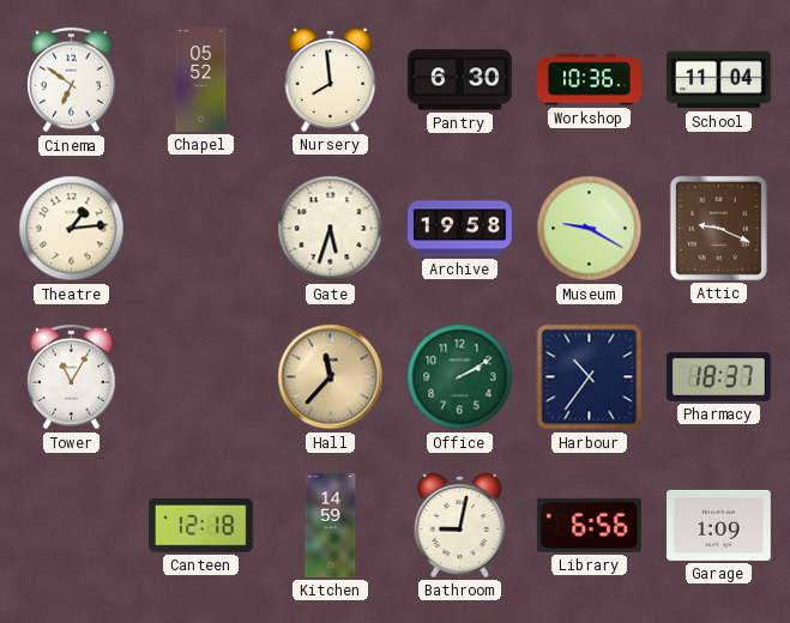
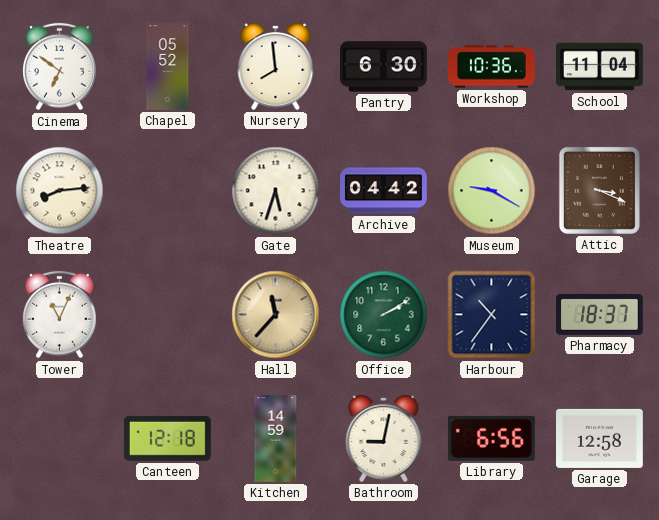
Theatre: 1:14 -> 8:14 (60, 191)
Archive: 19:58 -> 04:42 (384, 191)
Attic: 9:19 -> 3:19 (599, 190)
Tower: 11:05 -> 11:04 (60, 315)
Garage: 1:09 -> 12:58 (600, 438)
